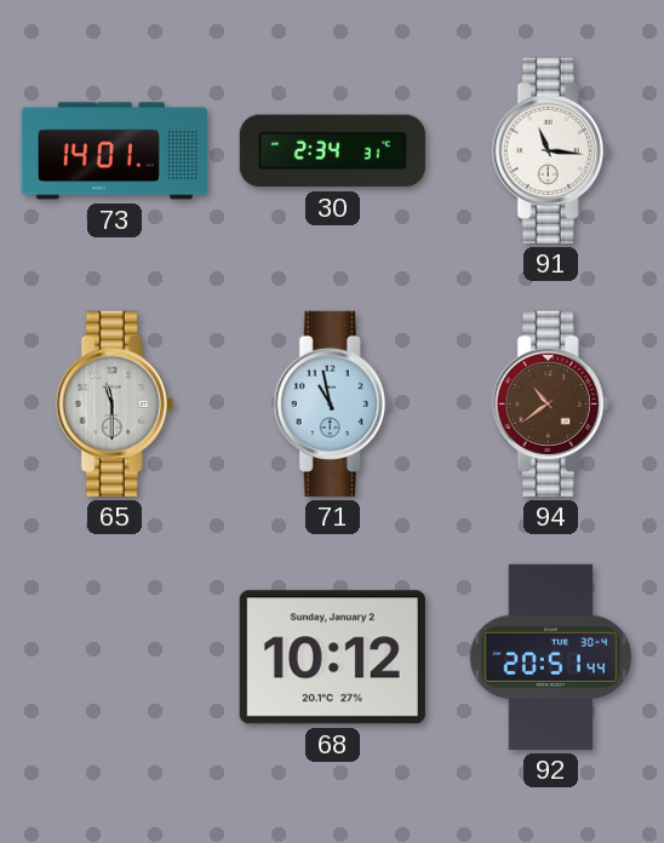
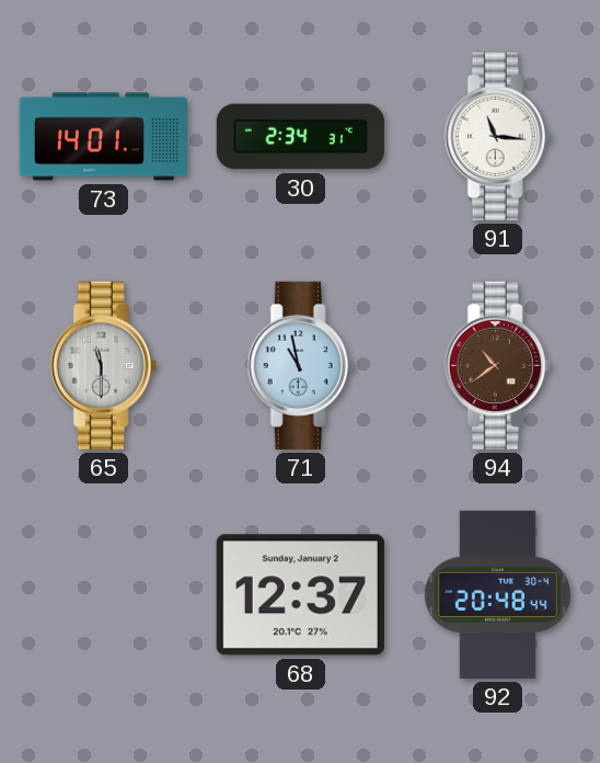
68: 10:12 -> 12:37 (300, 595)
92: 20:51 -> 20:48 (497, 594)
